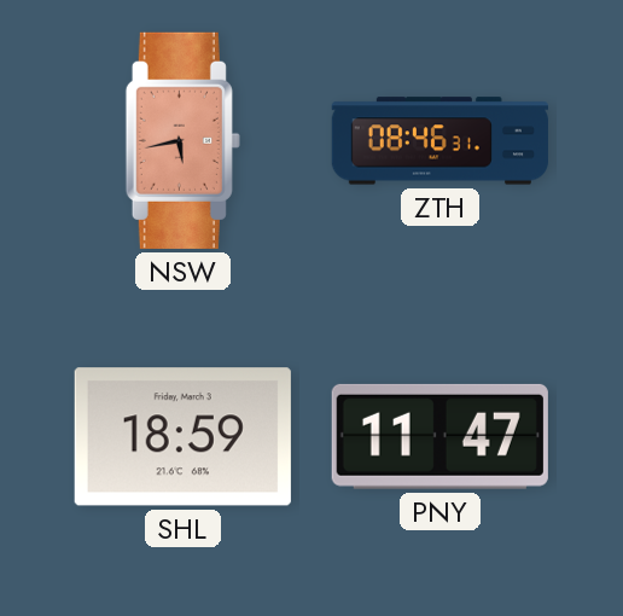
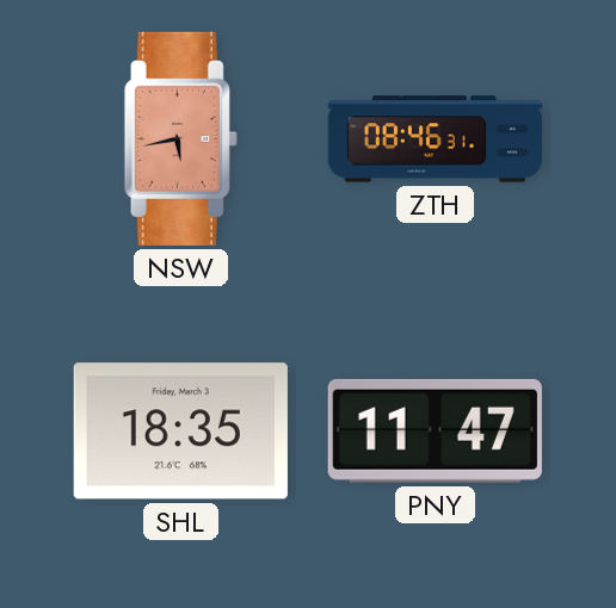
SHL: 18:59 -> 18:35 (180, 432)
